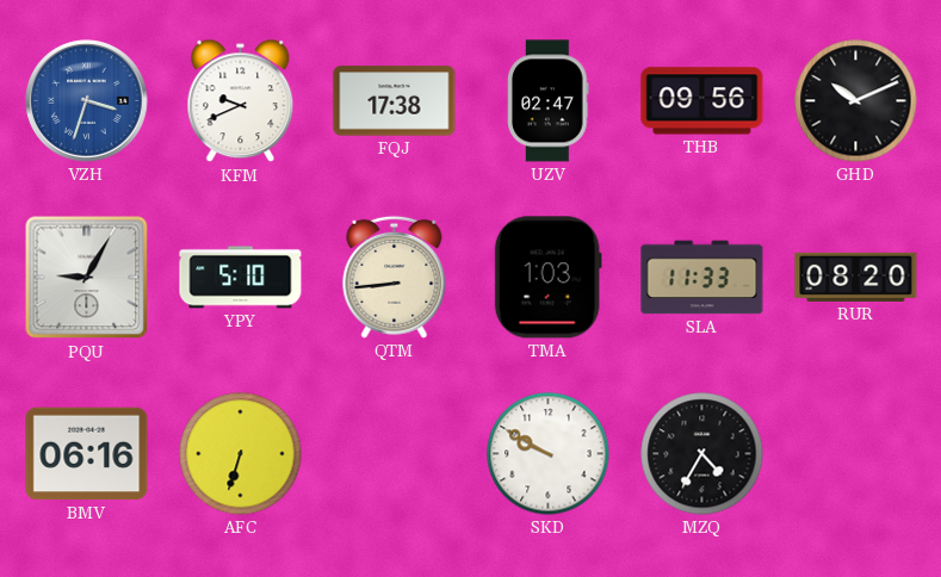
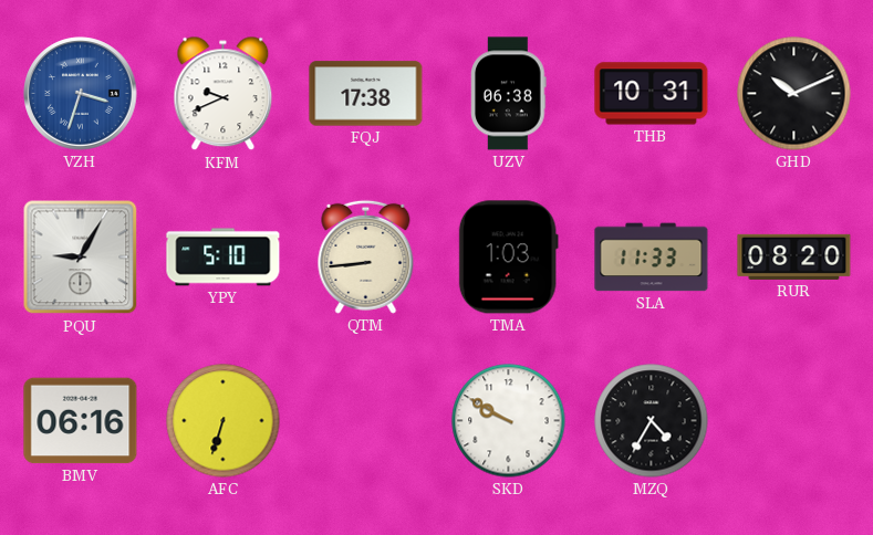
UZV: 02:47 -> 06:38 (509, 94)
THB: 09:56 -> 10:31 (652, 94)
